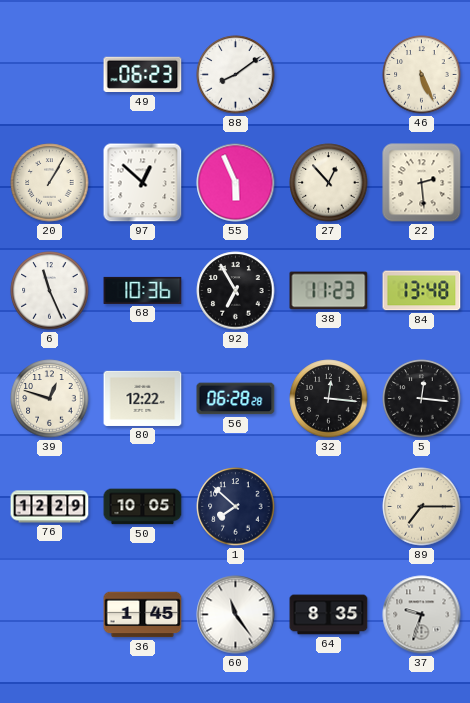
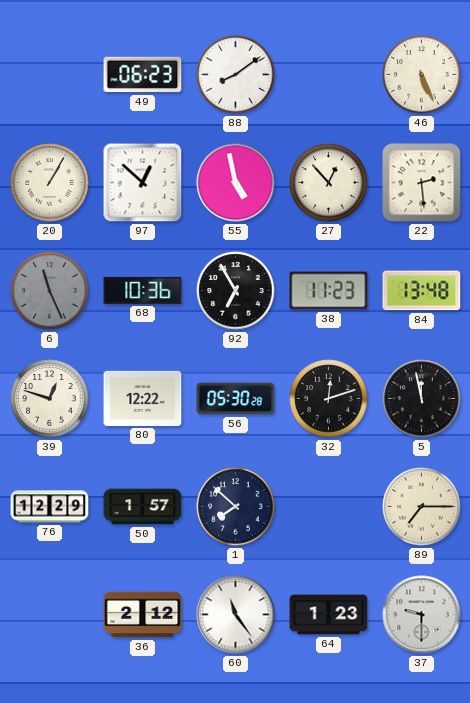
55: 5:56 -> 4:58 (236, 183)
6 dial: white -> grey (50, 291)
56: 06:28 -> 05:30 (236, 399)
32: 12:16 -> 12:12 (329, 399)
5: 12:16 -> 11:58 (422, 399)
50: 10:05 -> 1:57 (143, 507)
36: 1:45 -> 2:12 (143, 615)
64: 8:35 -> 1:23 (329, 615)
37: 9:33 -> 9:30 (422, 615)
